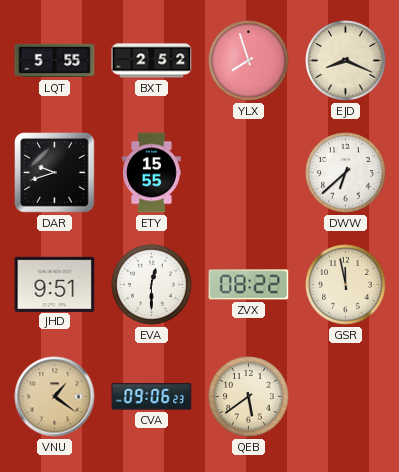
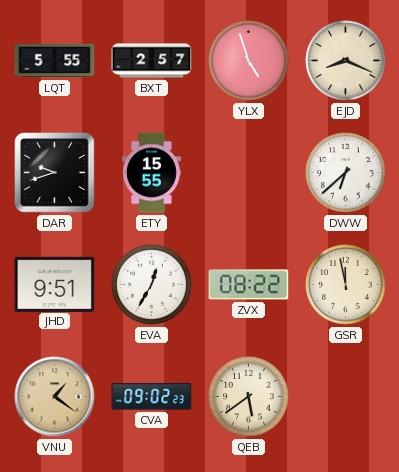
BXT: 2:52 -> 2:57 (152, 61)
YLX: 7:57 -> 4:57 (249, 61)
EVA: 12:30 -> 12:35 (152, 285)
CVA: 09:06 -> 09:02 (152, 397)
